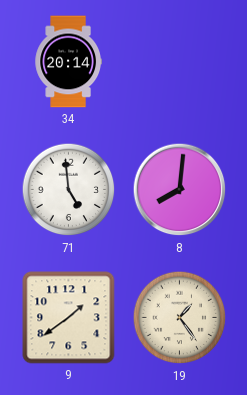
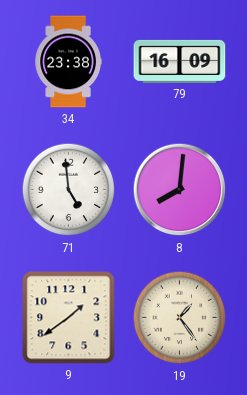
34: 20:14 -> 23:38 (68, 62)
79: none -> 16:09 (180, 61)
